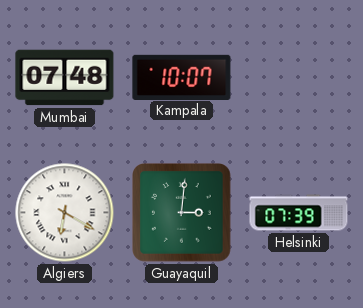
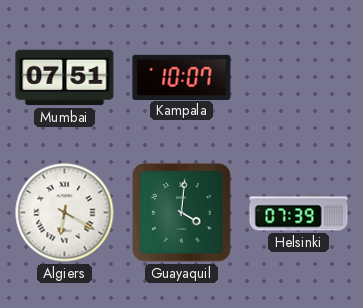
Mumbai: 07:48 -> 07:51 (65, 78)
Guayaquil: 3:01 -> 4:01 (182, 213)
